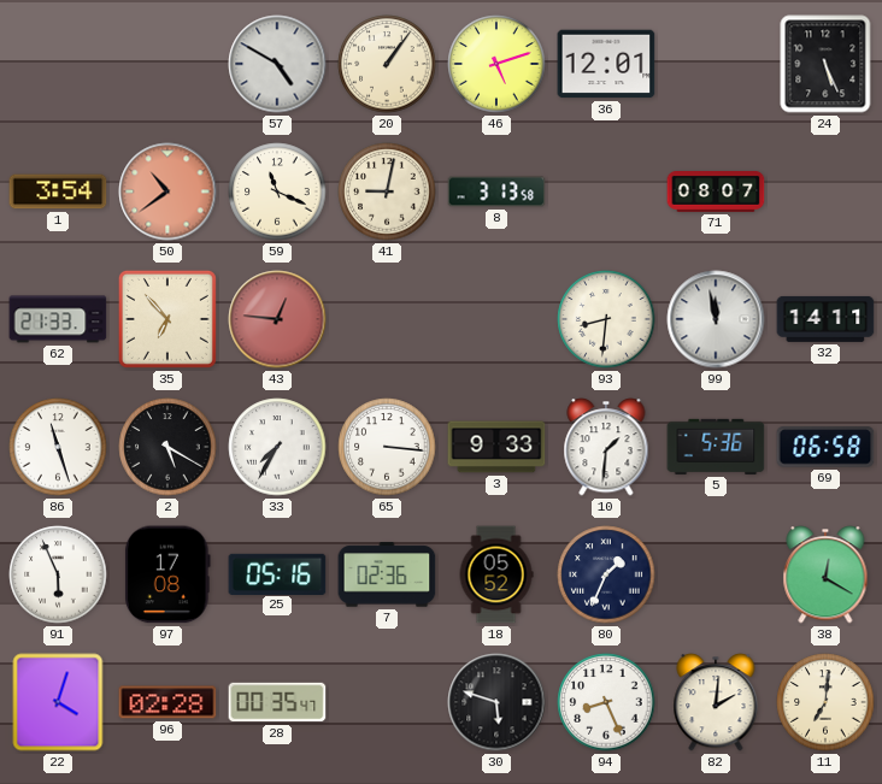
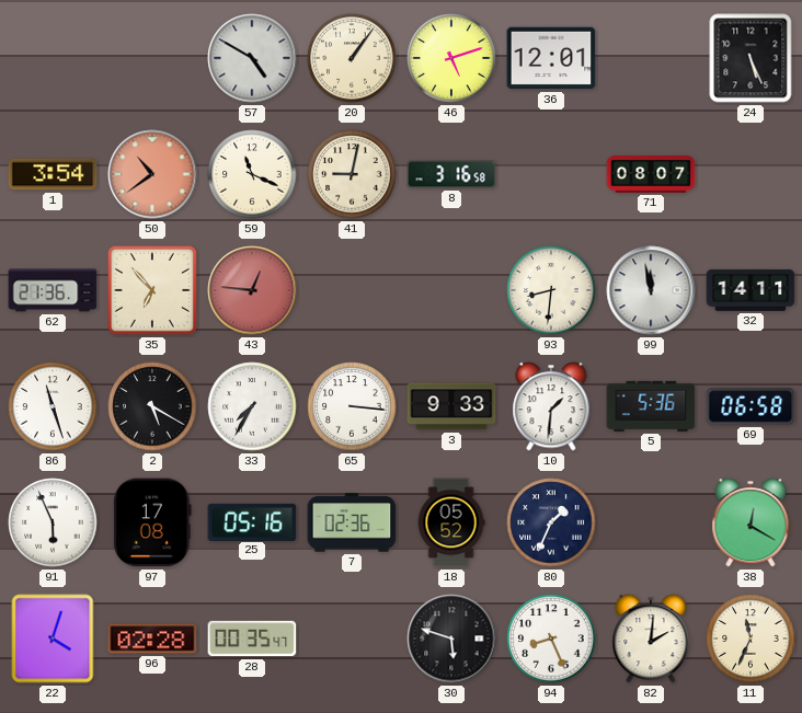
8: 3:13 -> 3:16 (451, 174)
62: 21:33 -> 21:36 (53, 290)
11: 7:01 -> 11:34 (751, 639)
